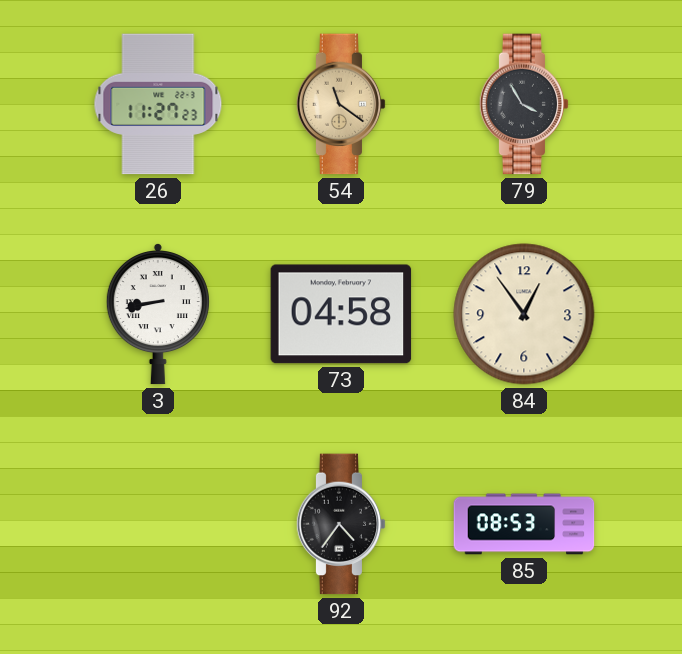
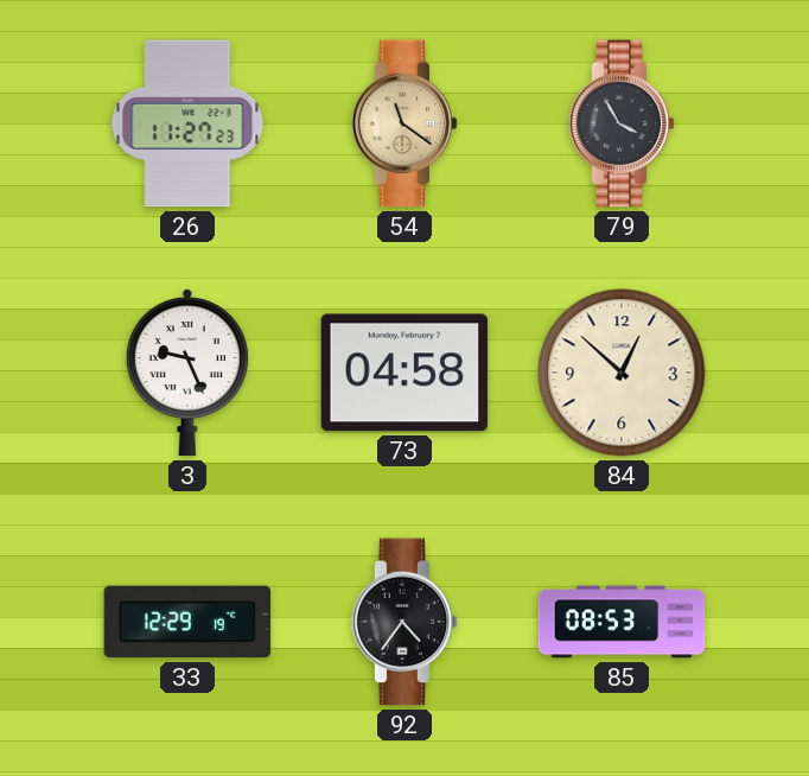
3: 8:43 -> 9:26 (187, 373)
84: 12:54 -> 12:52 (622, 373)
33: none -> 12:29 (187, 622)
